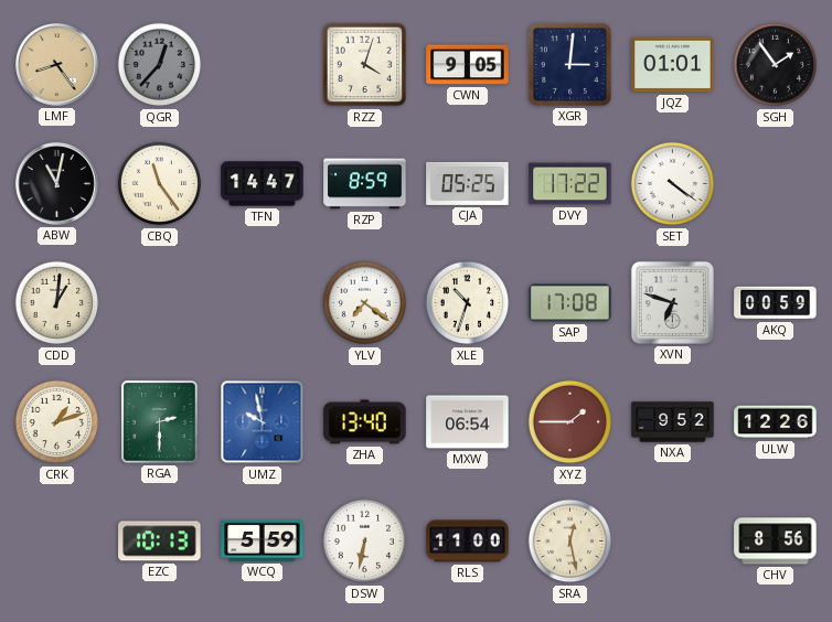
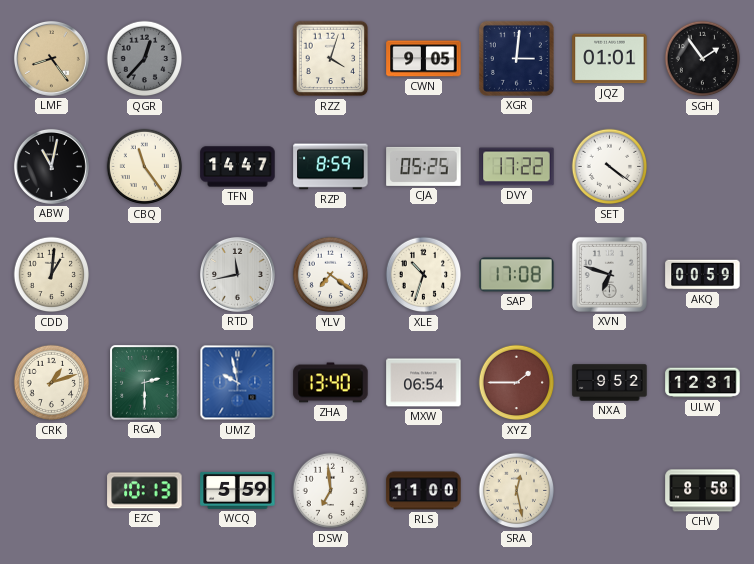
RTD: none -> 11:43 (237, 274)
ULW: 12:26 -> 12:31 (703, 383)
DSW: 6:32 -> 6:59 (331, 491)
CHV: 8:56 -> 8:58 (703, 491)
